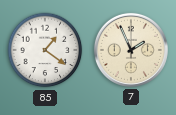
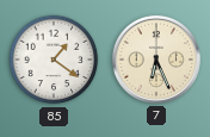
7: 1:56 -> 6:26 (156, 60)
